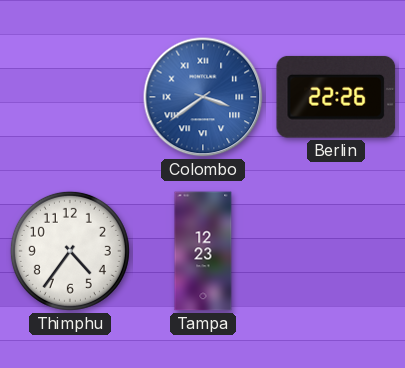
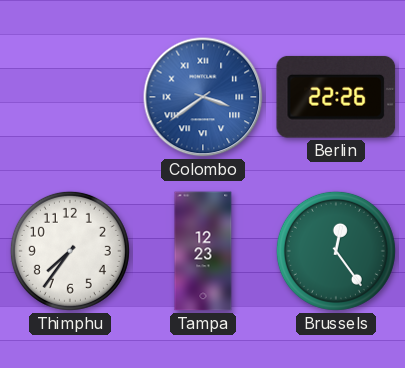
Thimphu: 4:36 -> 7:36 (70, 251)
Brussels: none -> 12:24 (336, 251)
